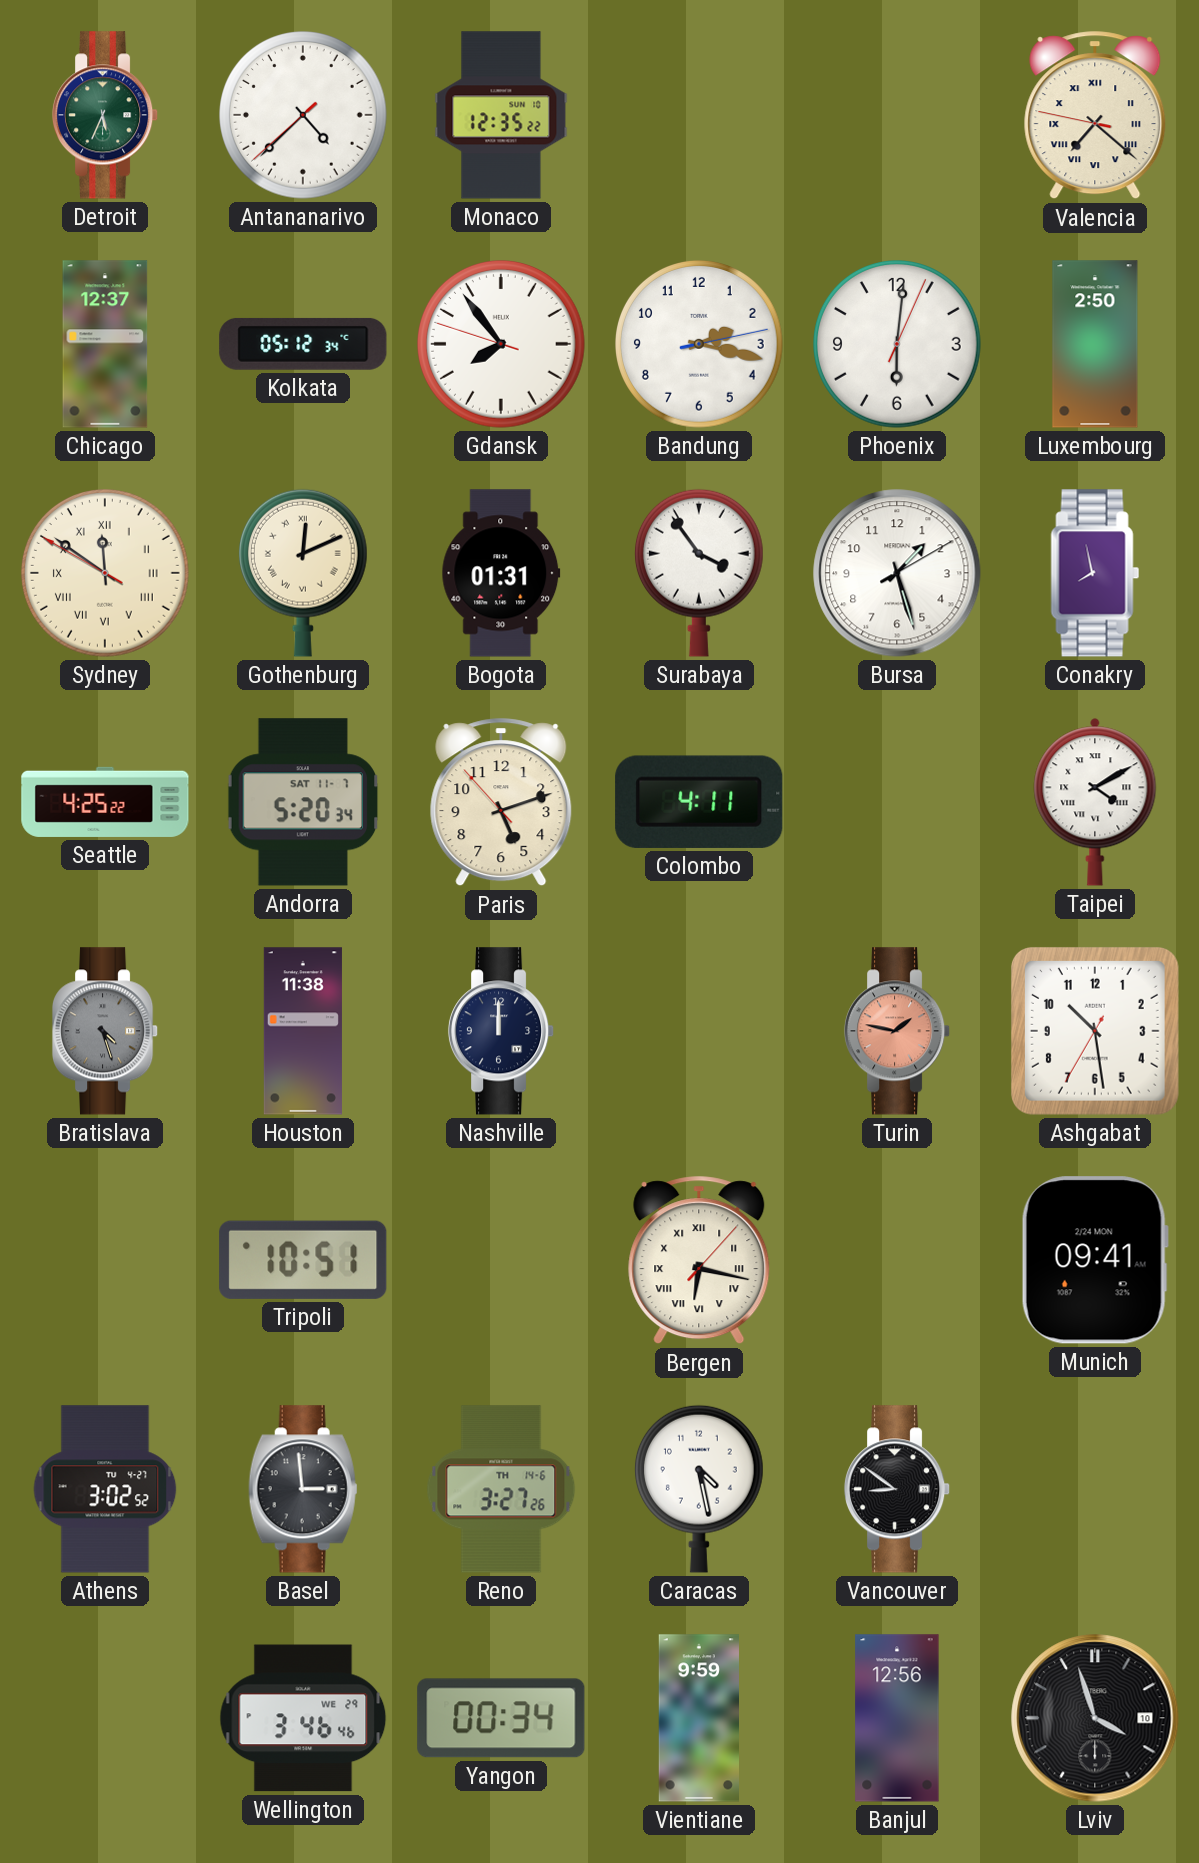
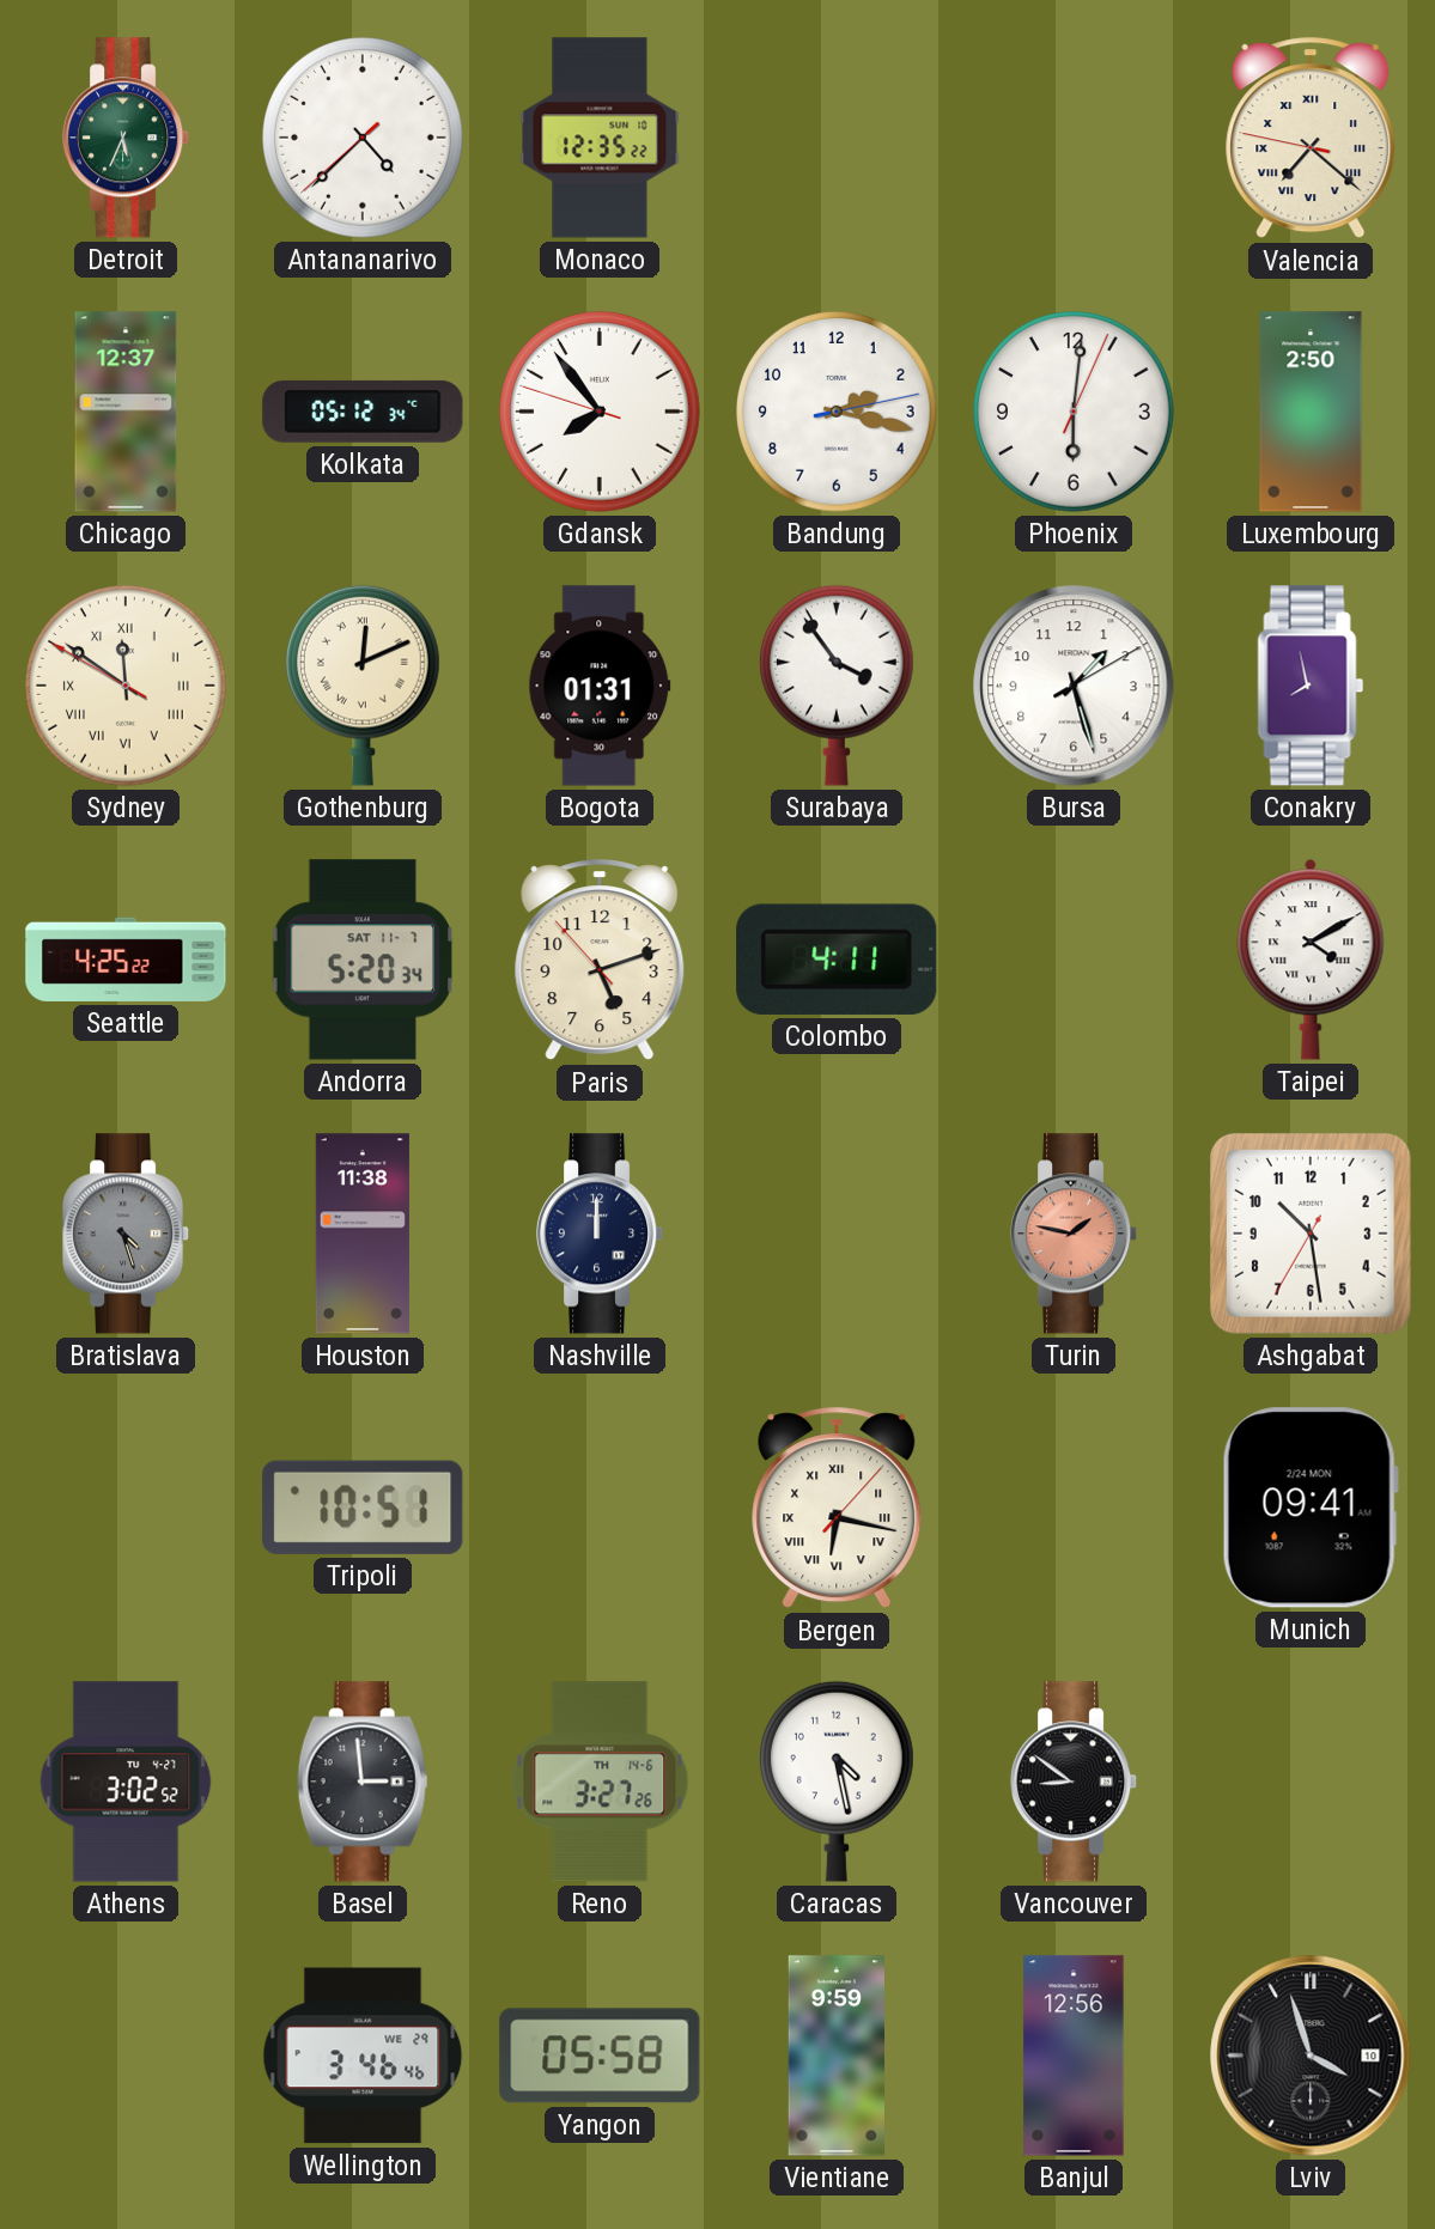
Yangon: 00:34 -> 05:58 (600, 2056)
